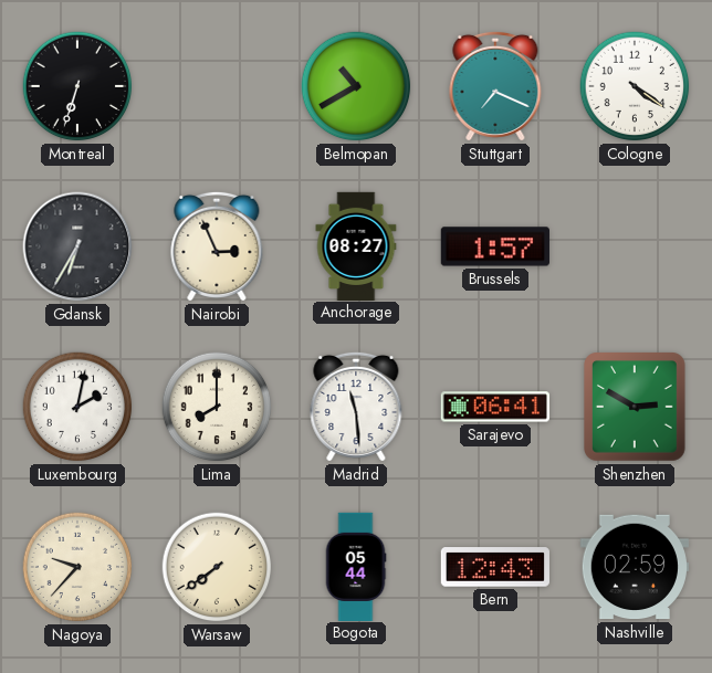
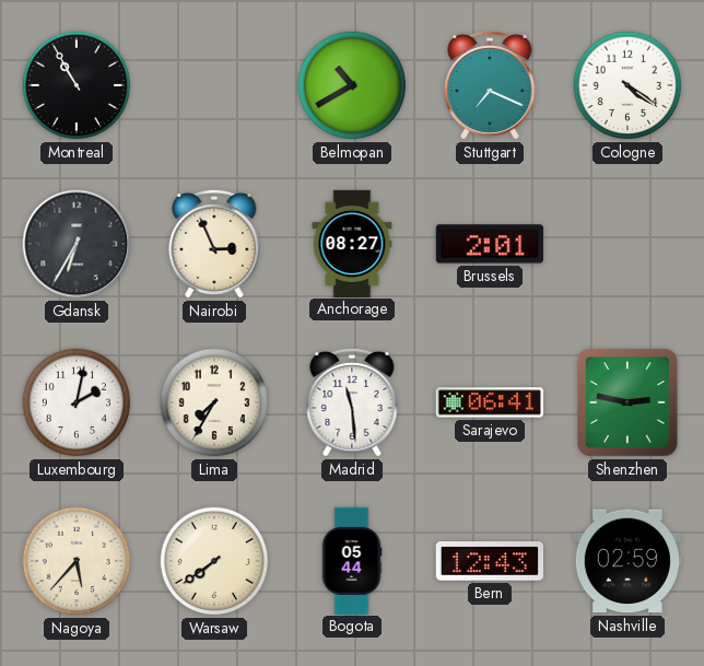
Montreal: 6:33 -> 10:55 (77, 85)
Brussels: 1:57 -> 2:01 (490, 244)
Lima: 8:00 -> 7:35 (214, 402)
Shenzhen: 2:50 -> 2:47 (629, 404)
Nagoya: 9:37 -> 5:37 (77, 561)
